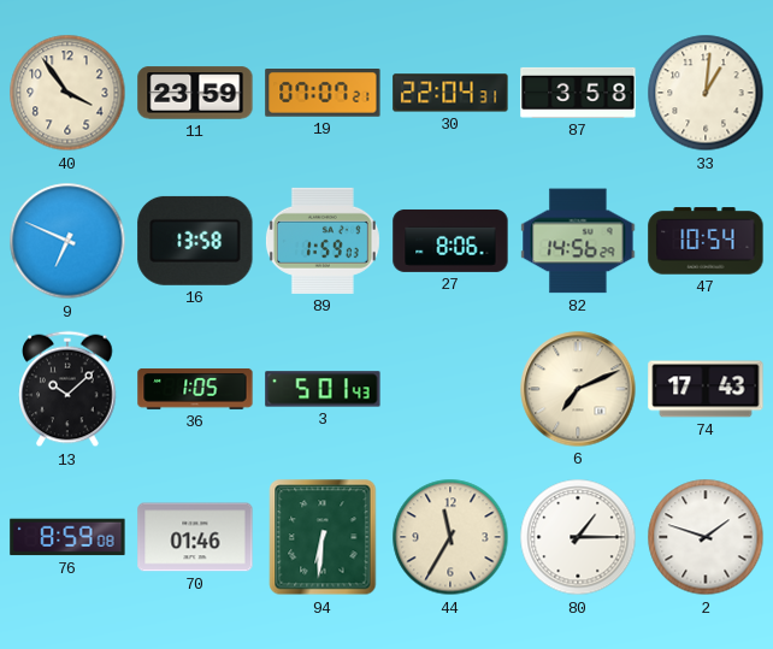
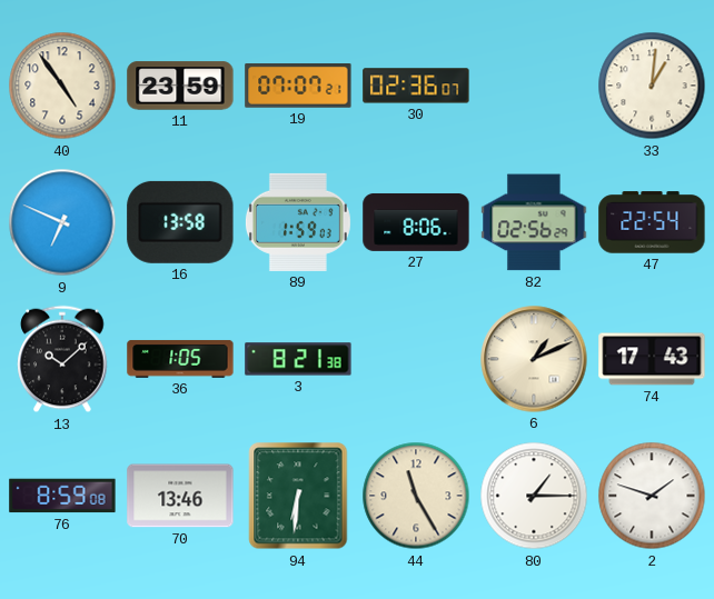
40: 3:54 -> 4:54 (62, 86)
30: 22:04 -> 02:36 (416, 86)
87: 3:58 -> none (578, 93)
82: 14:56 -> 02:56 (534, 222)
47: 10:54 -> 22:54 (652, 222)
3: 5:01 -> 8:21 (298, 359)
6: 7:11 -> 1:11 (534, 359)
70: 01:46 -> 13:46 (180, 496)
44: 11:35 -> 11:25 (416, 496)
